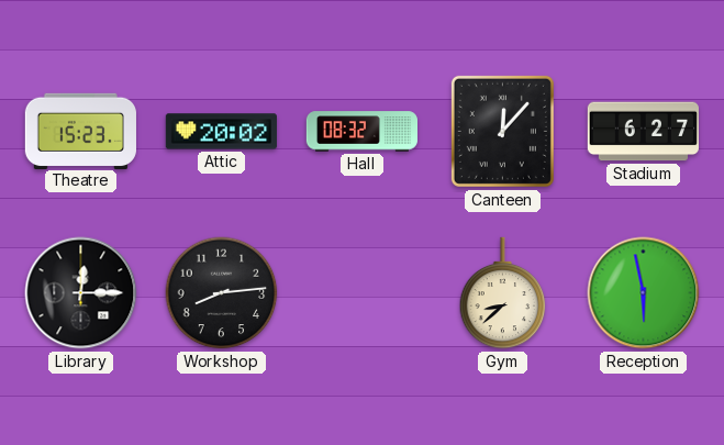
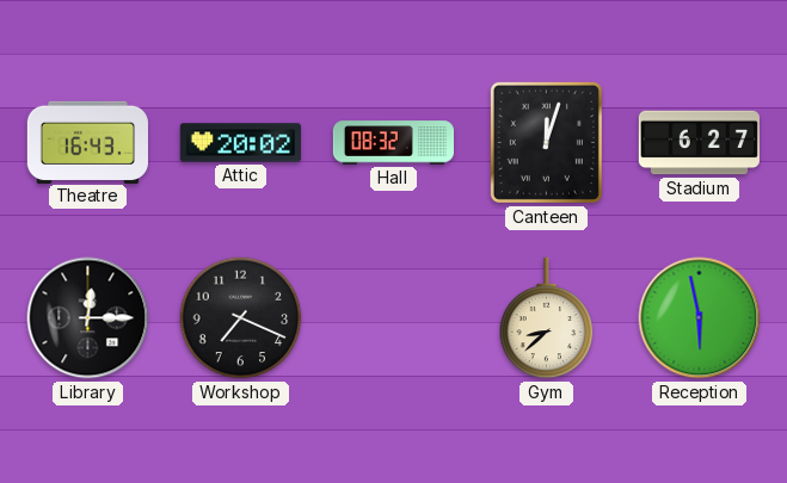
Theatre: 15:23 -> 16:43 (87, 142)
Canteen: 12:07 -> 12:03 (546, 142)
Workshop: 8:14 -> 7:19 (241, 318)
